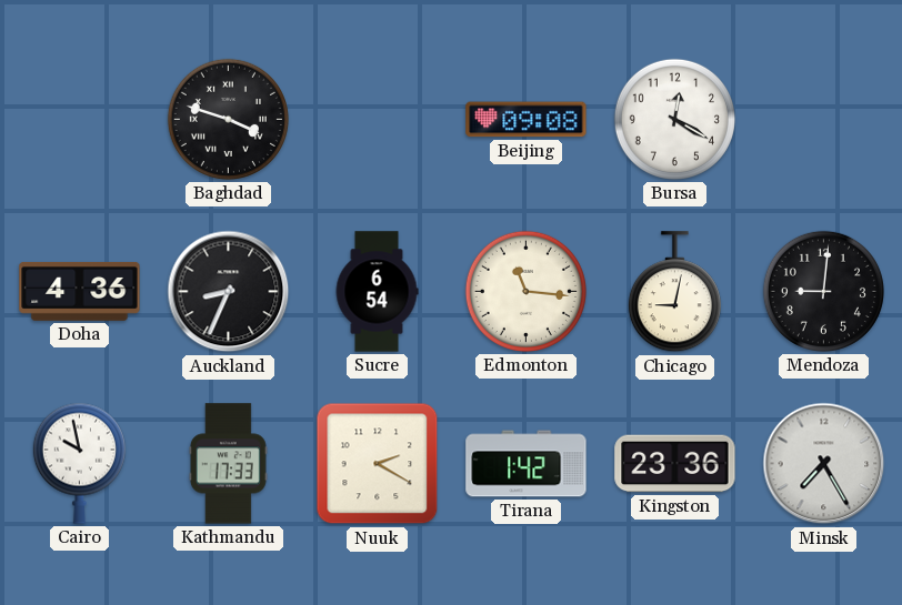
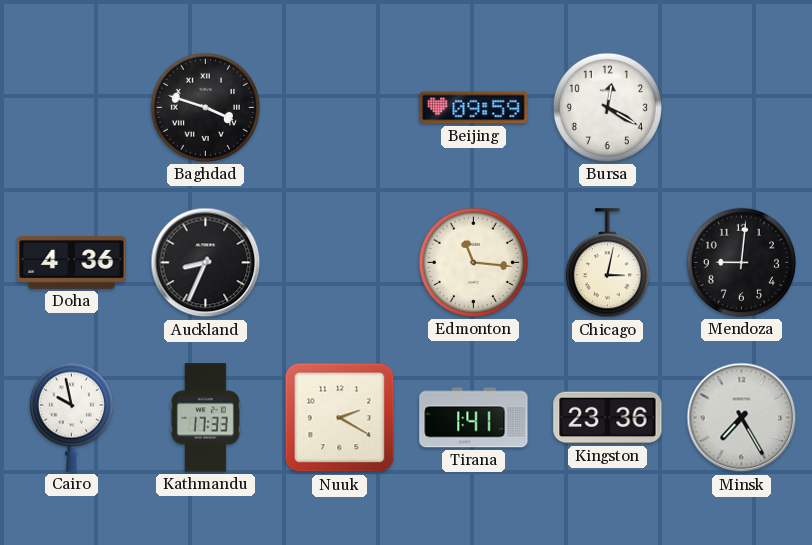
Beijing: 09:08 -> 09:59 (474, 108)
Sucre: 6:54 -> none (377, 292)
Chicago: 9:02 -> 3:02 (607, 263)
Tirana: 1:42 -> 1:41 (474, 418)
